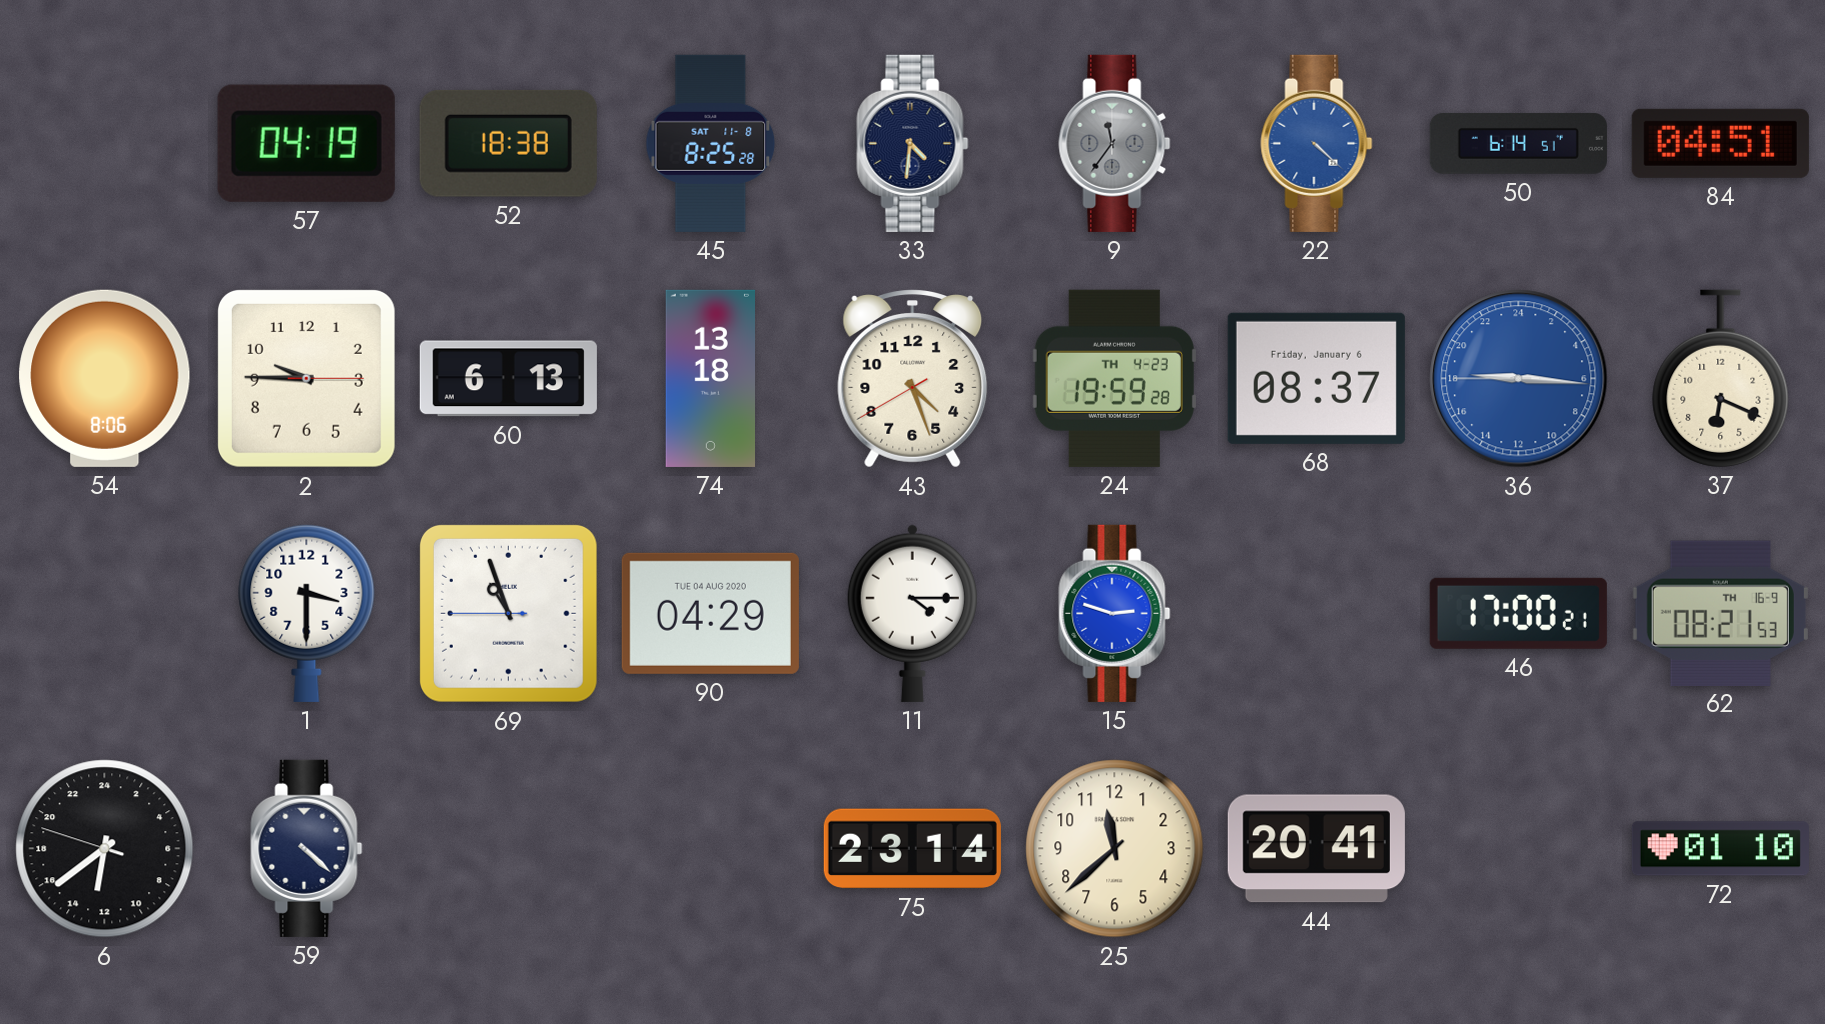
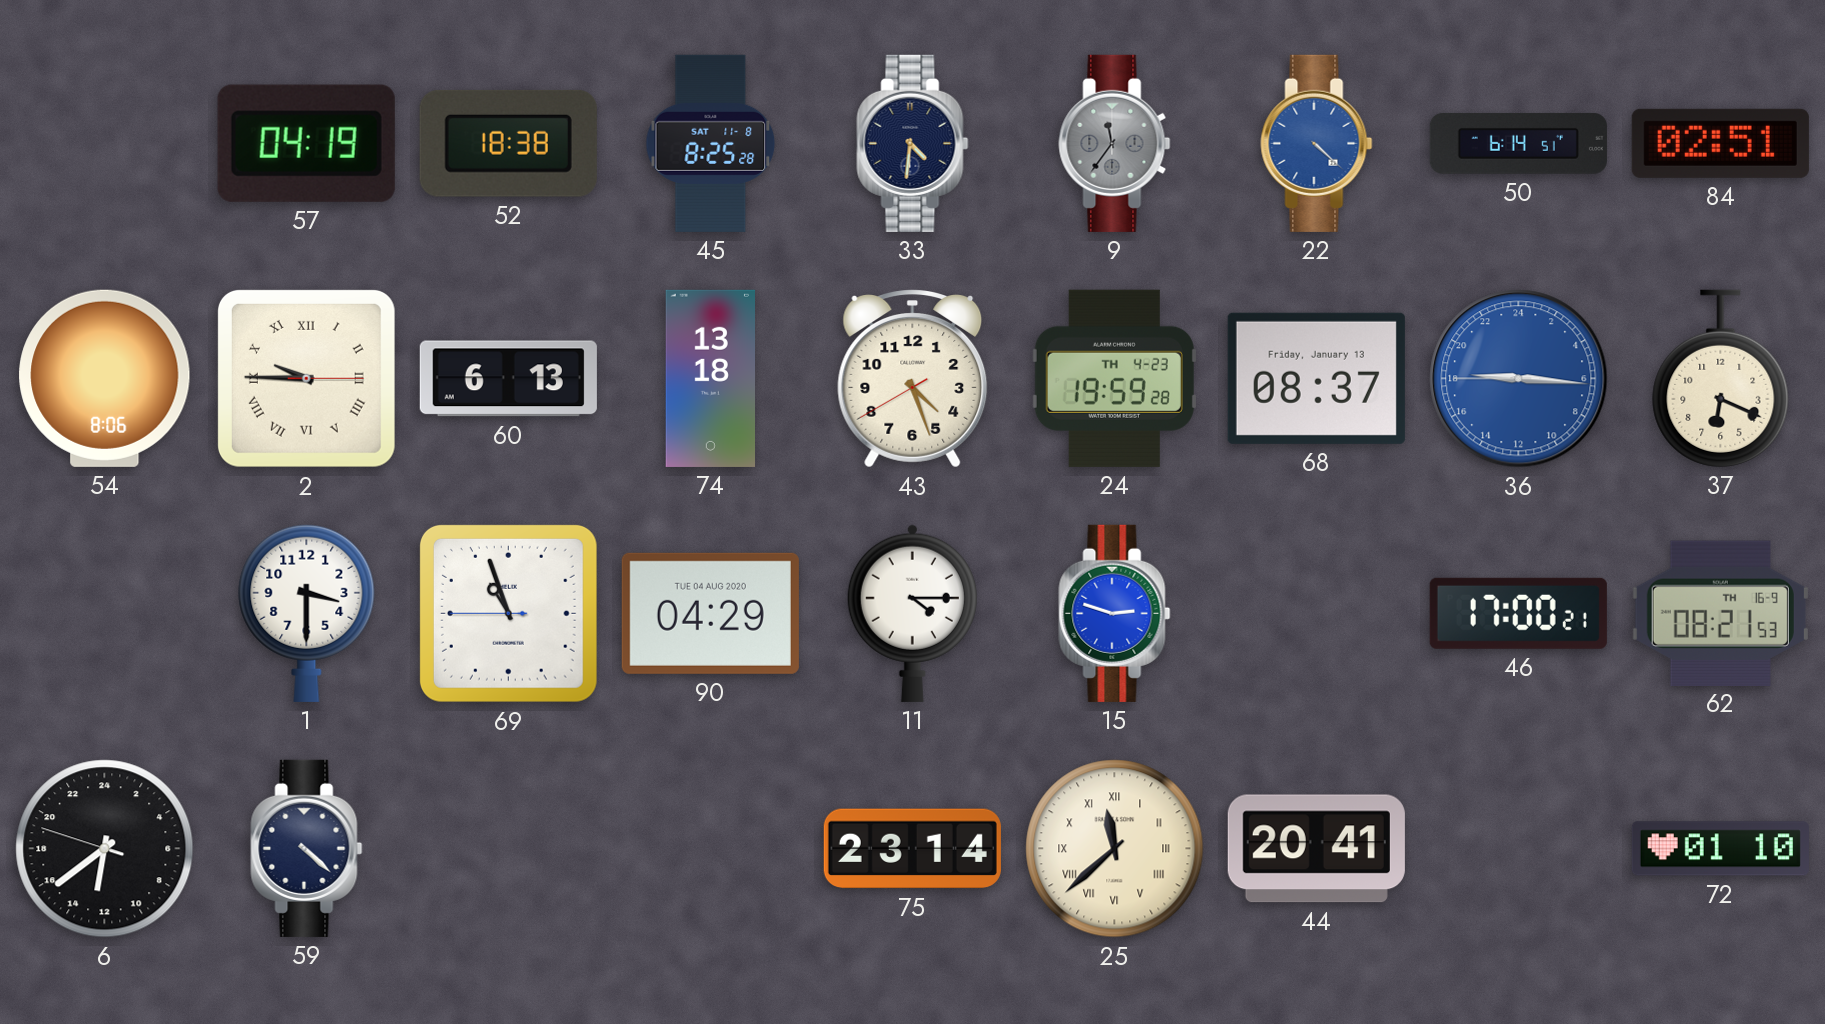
84: 04:51 -> 02:51 (1720, 143)
2 numerals: Arabic -> Roman (306, 378)
68 date: Friday, January 6 -> Friday, January 13 (1316, 378)
25 numerals: Arabic -> Roman (1115, 849)
